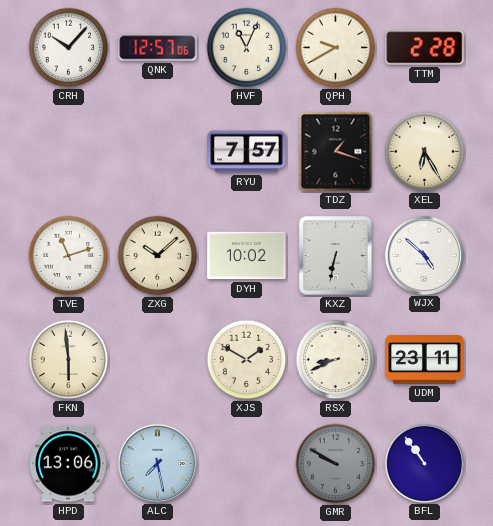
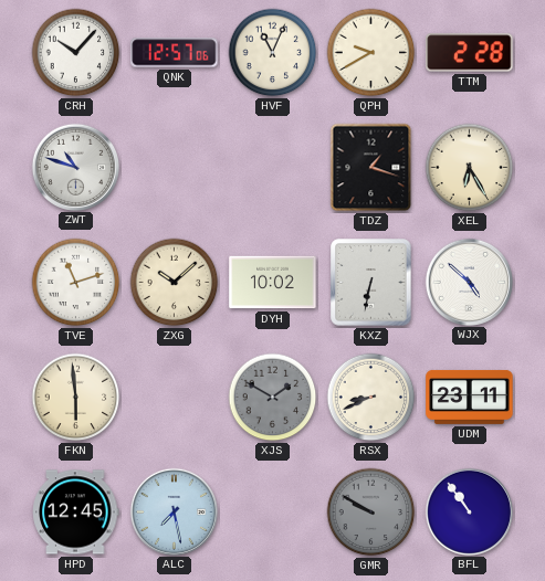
ZWT: none -> 10:48 (75, 167)
RYU: 7:57 -> none (247, 152)
XJS dial: cream -> grey (273, 398)
HPD: 13:06 -> 12:45 (76, 513)
